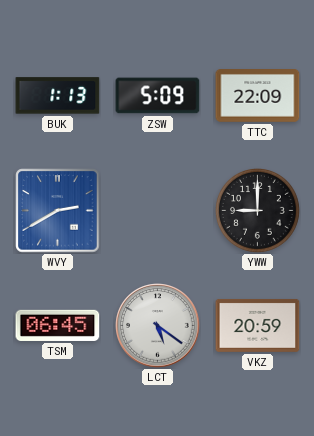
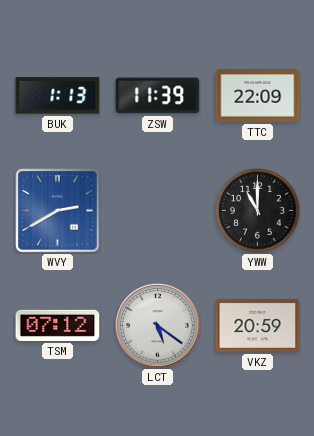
ZSW: 5:09 -> 11:39 (158, 96)
YWW: 9:00 -> 11:00 (257, 210)
TSM: 06:45 -> 07:12 (58, 325)
